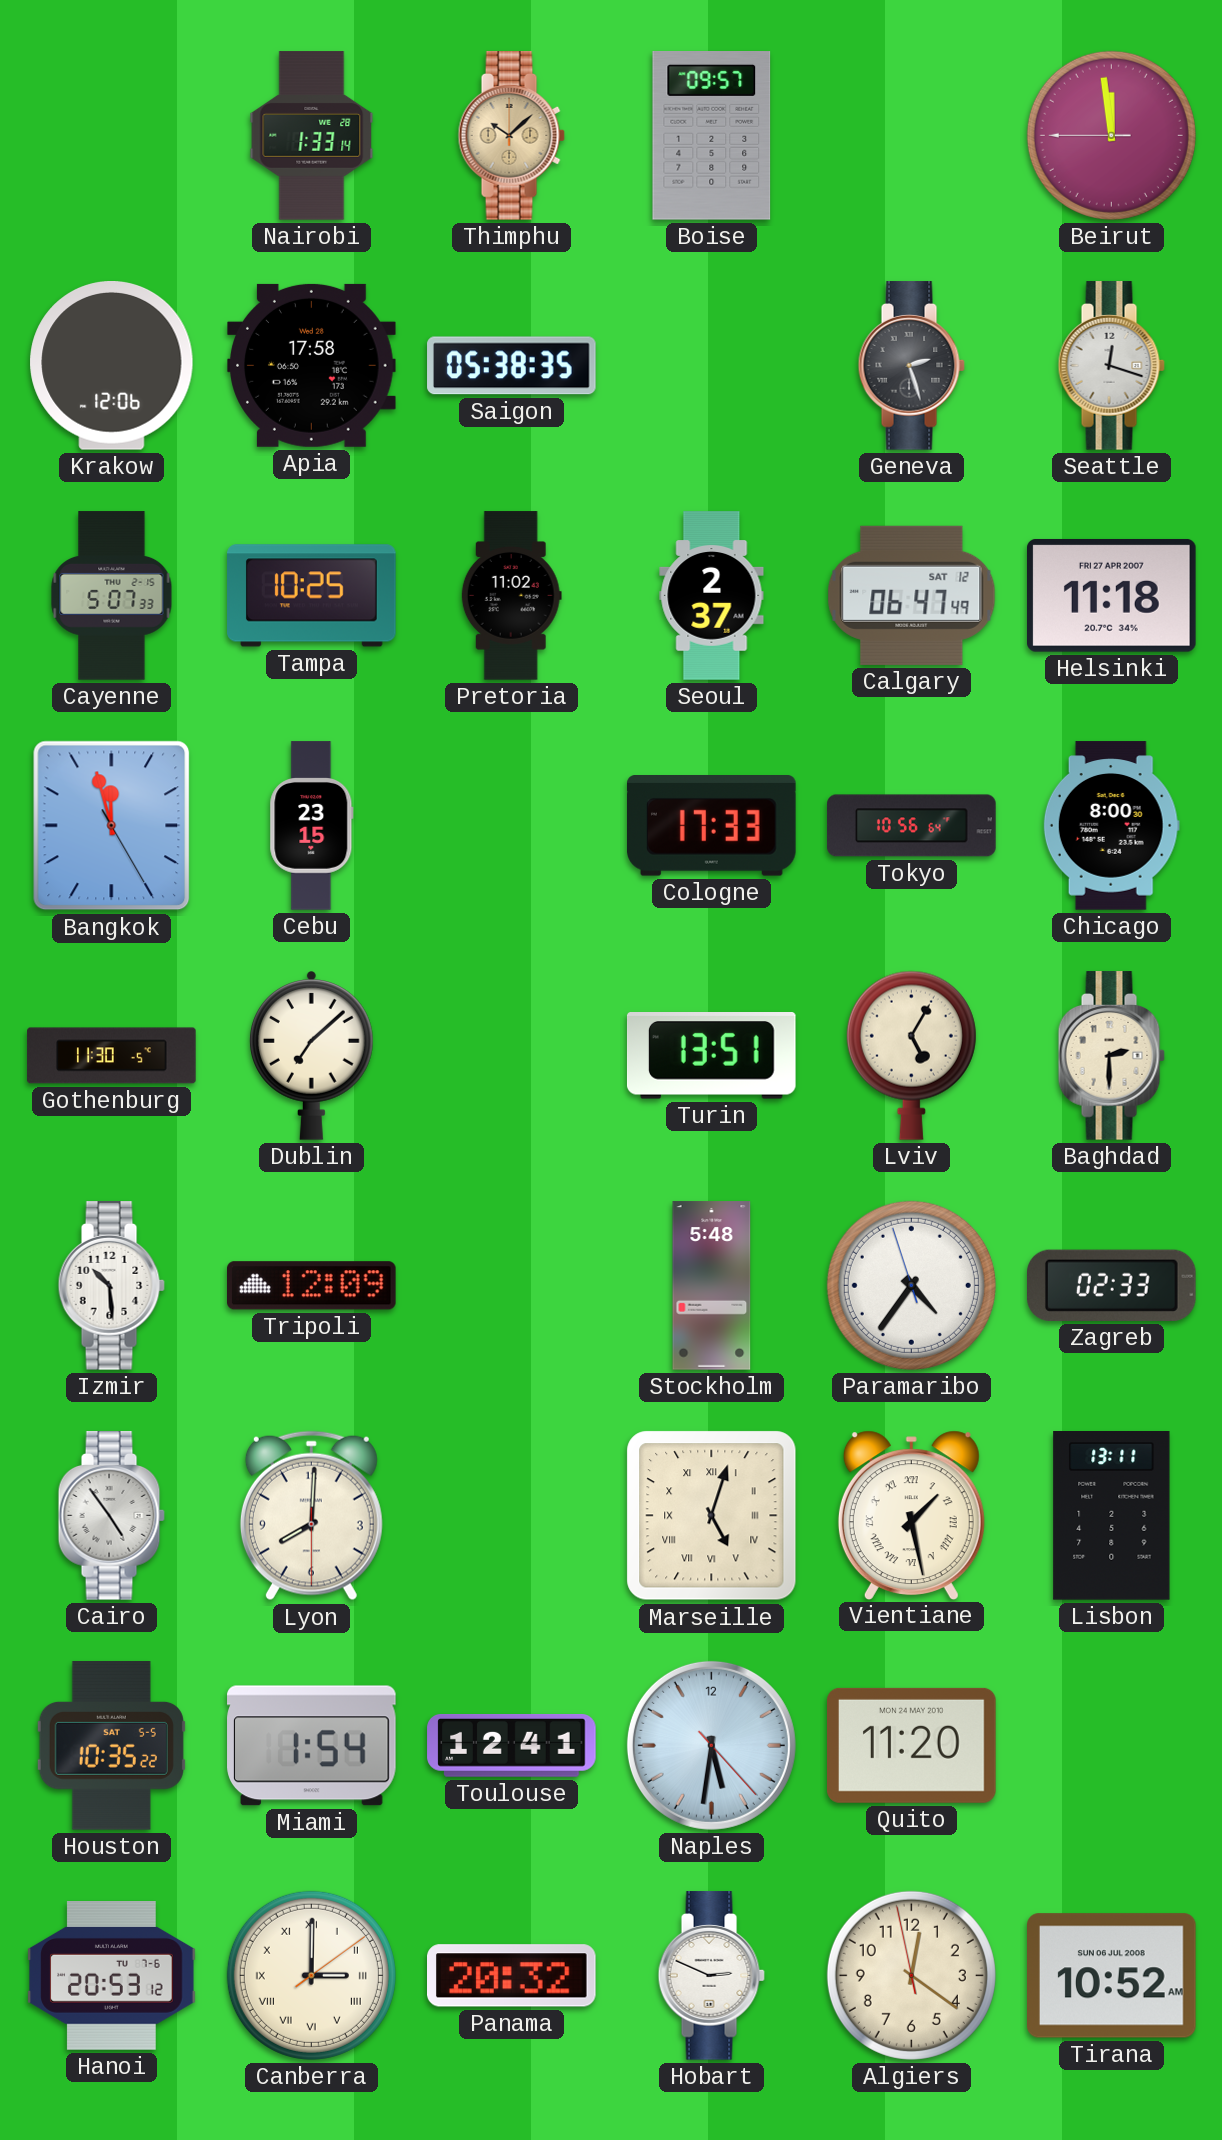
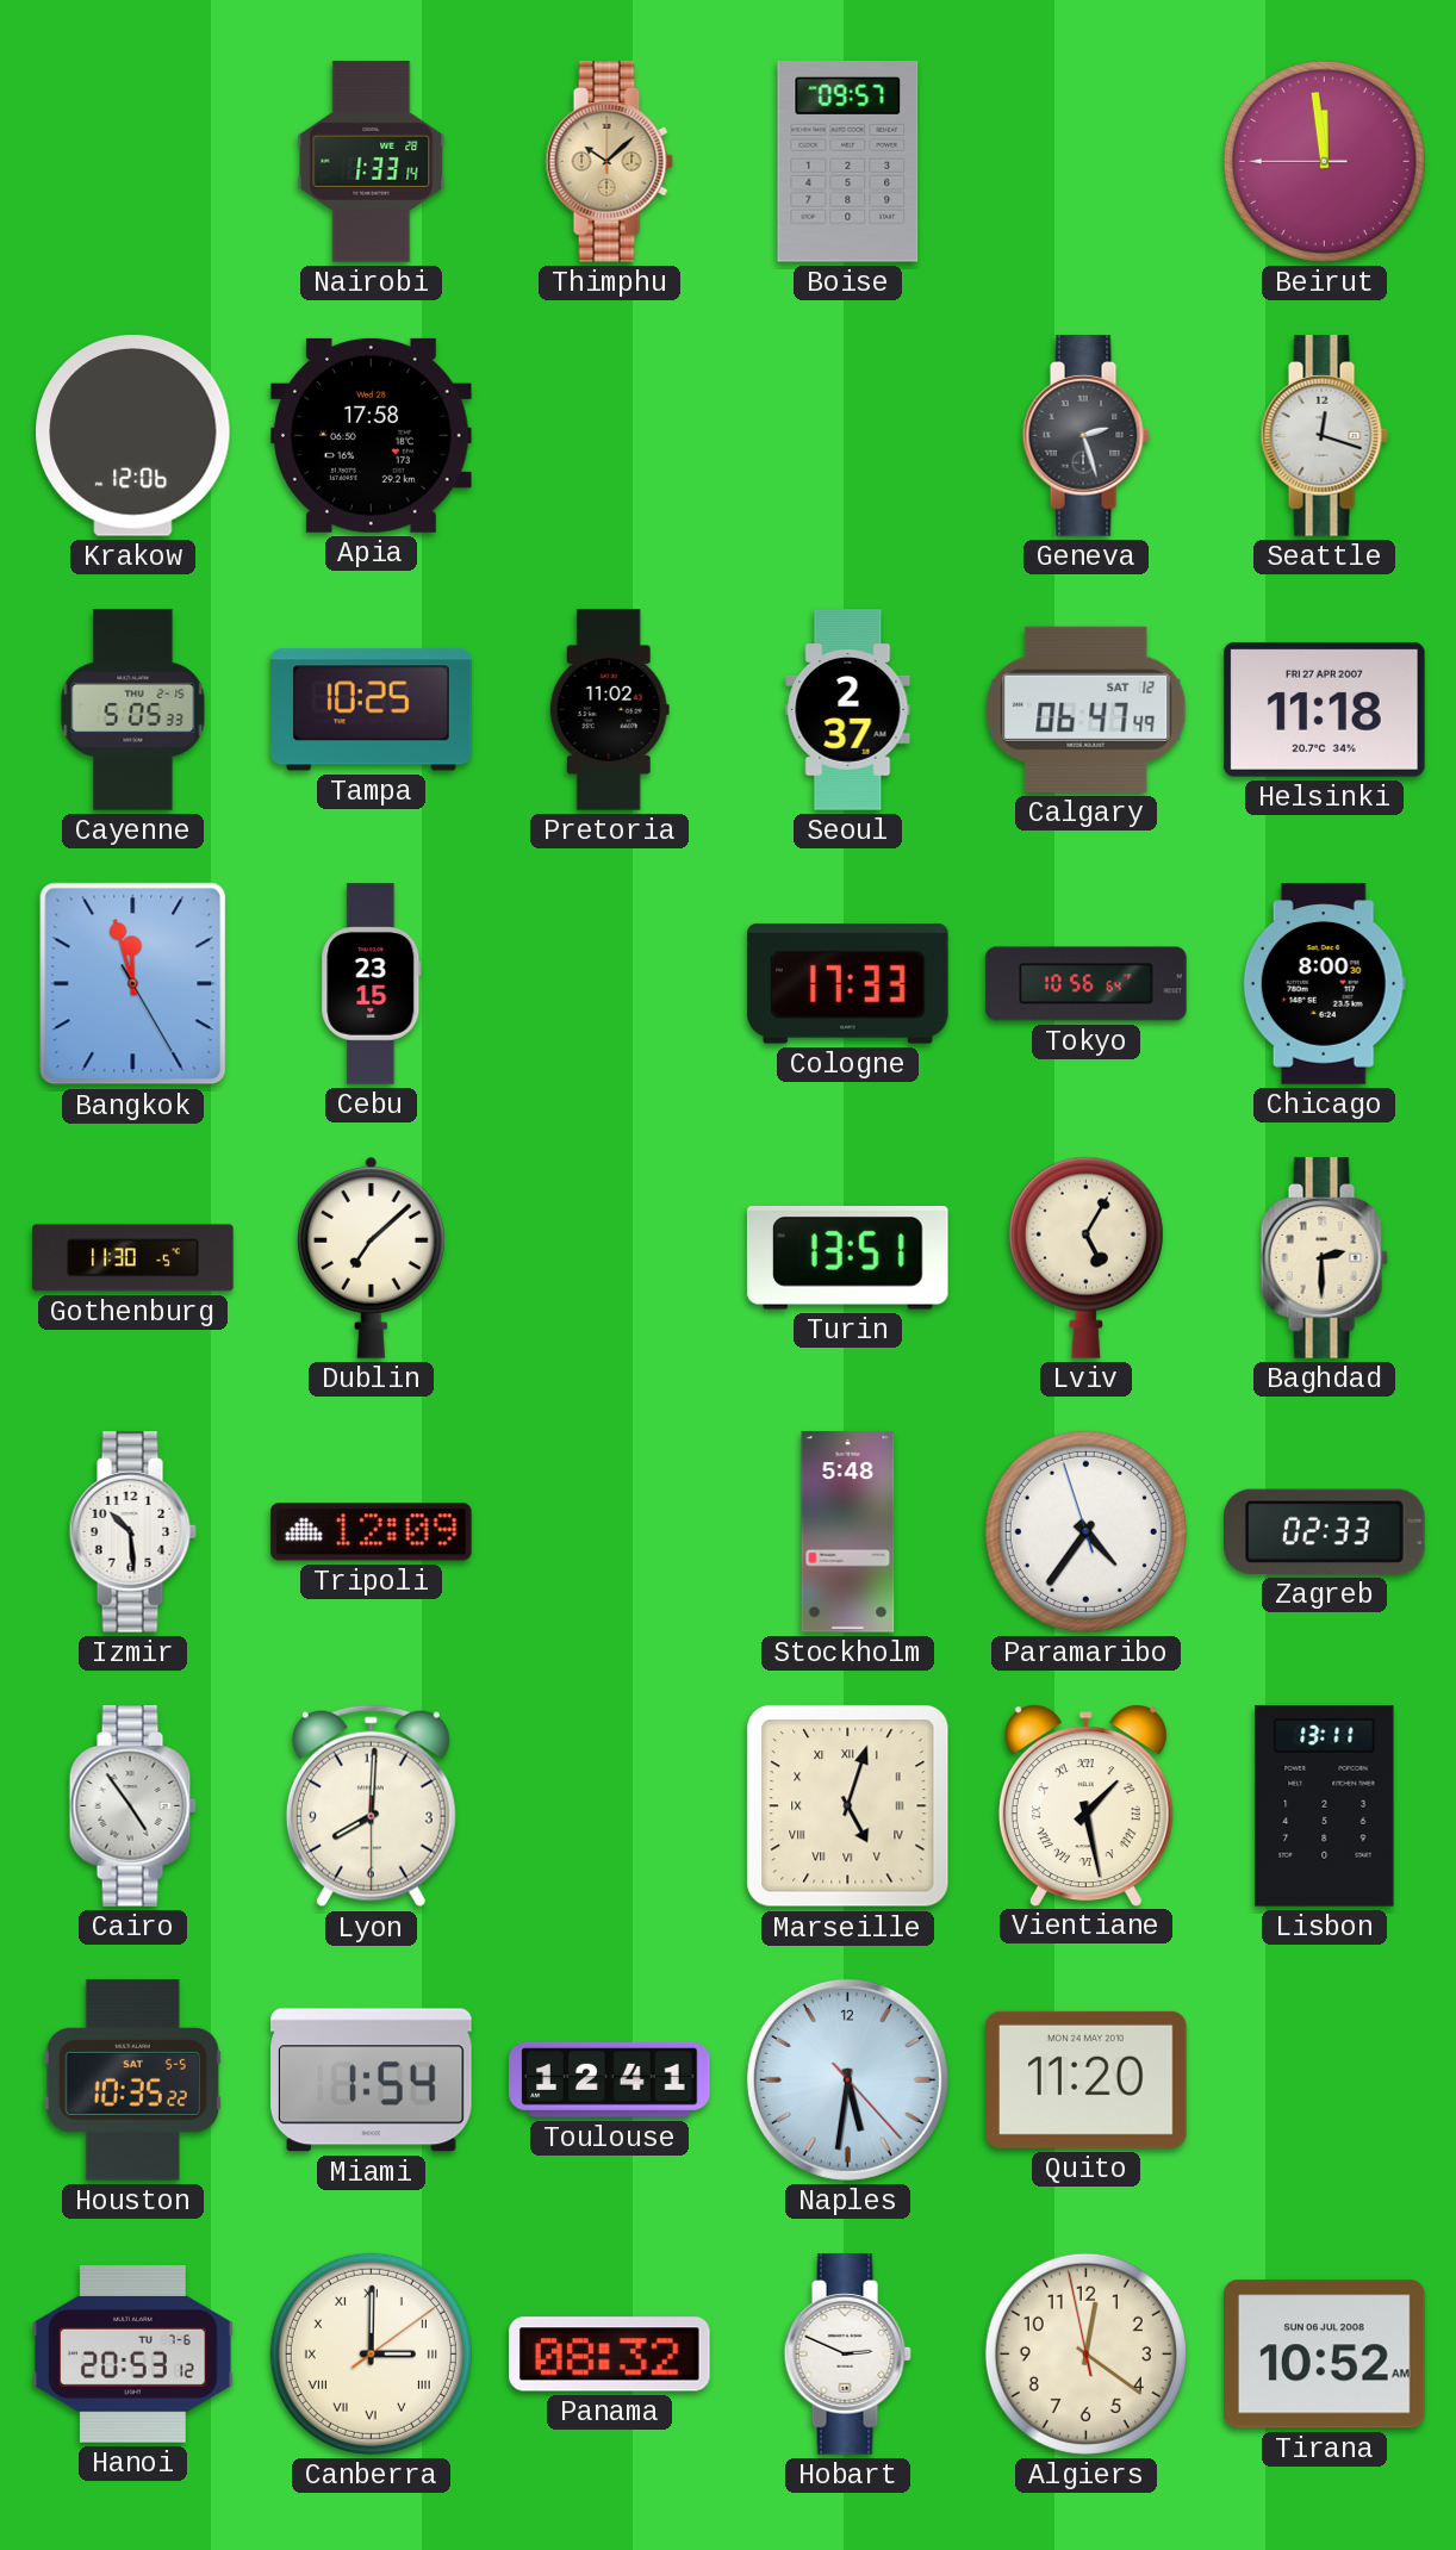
Saigon: 05:38 -> none (512, 366)
Cayenne: 5:07 -> 5:05 (133, 710)
Panama: 20:32 -> 08:32 (610, 2355)
